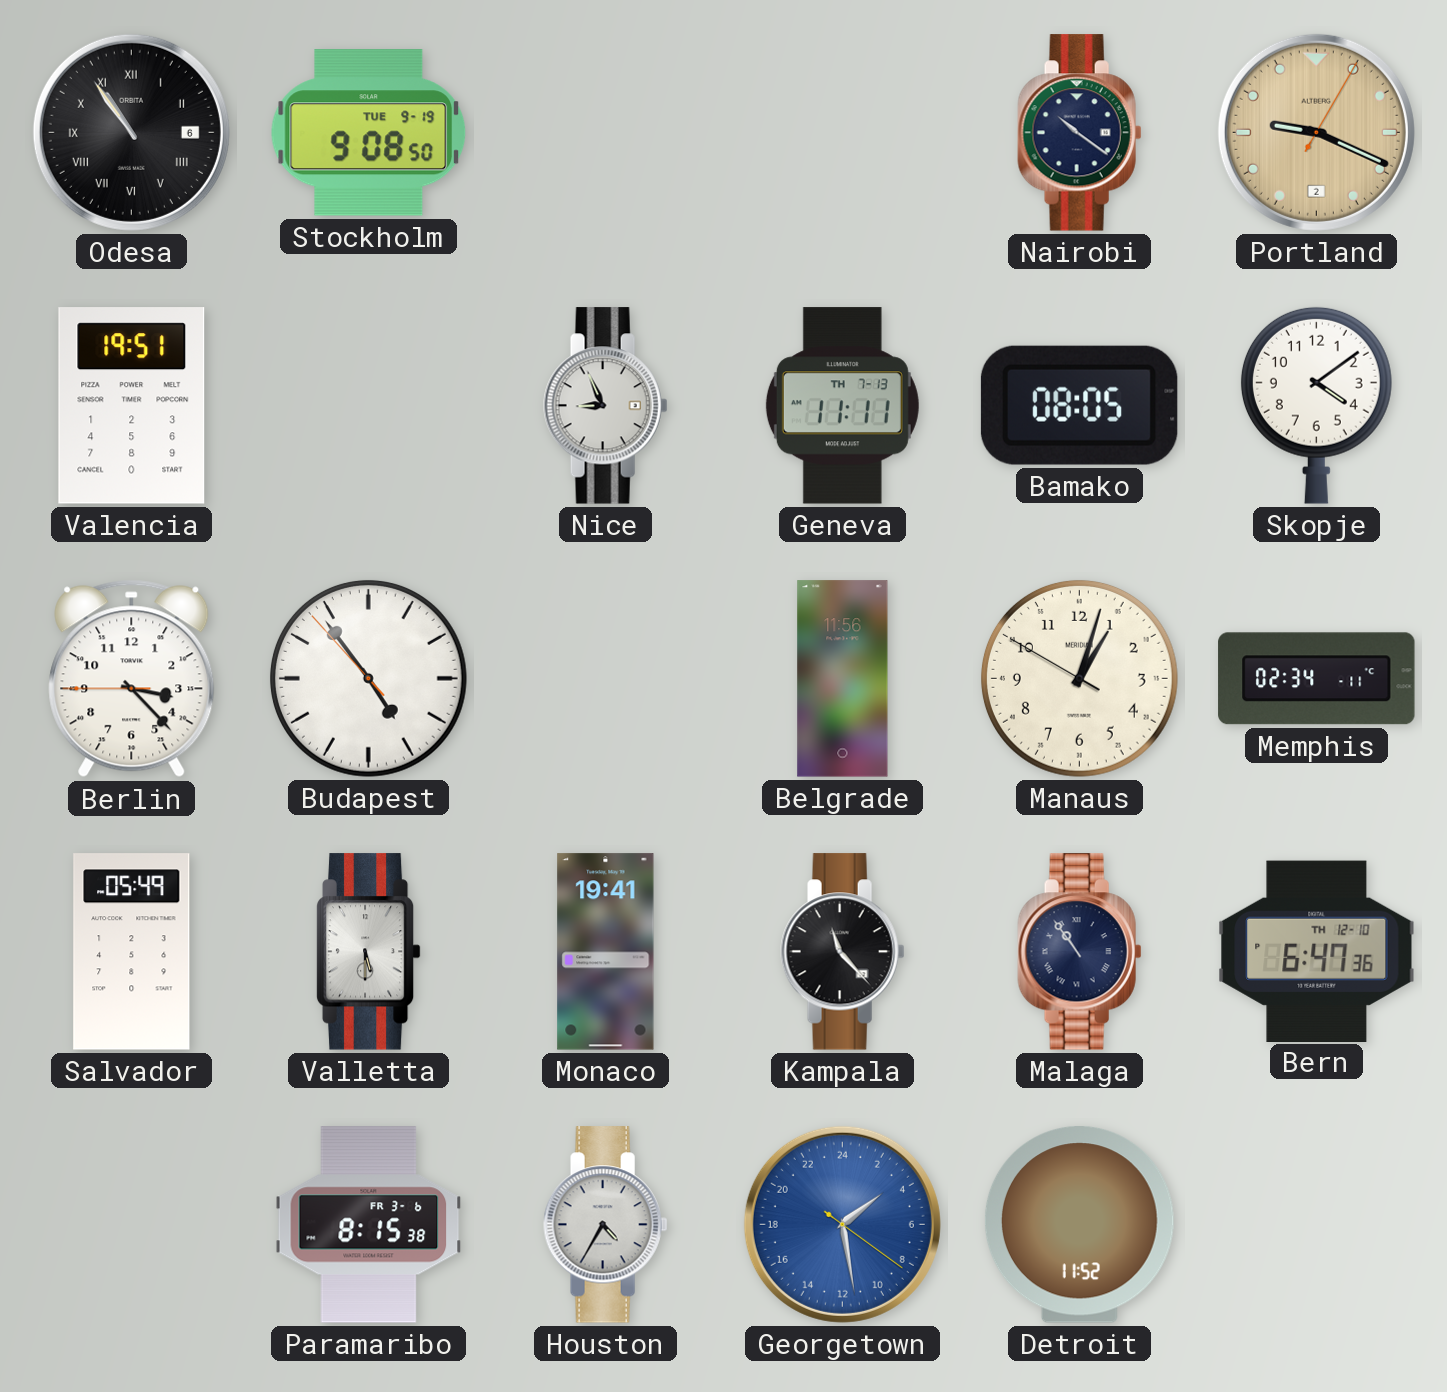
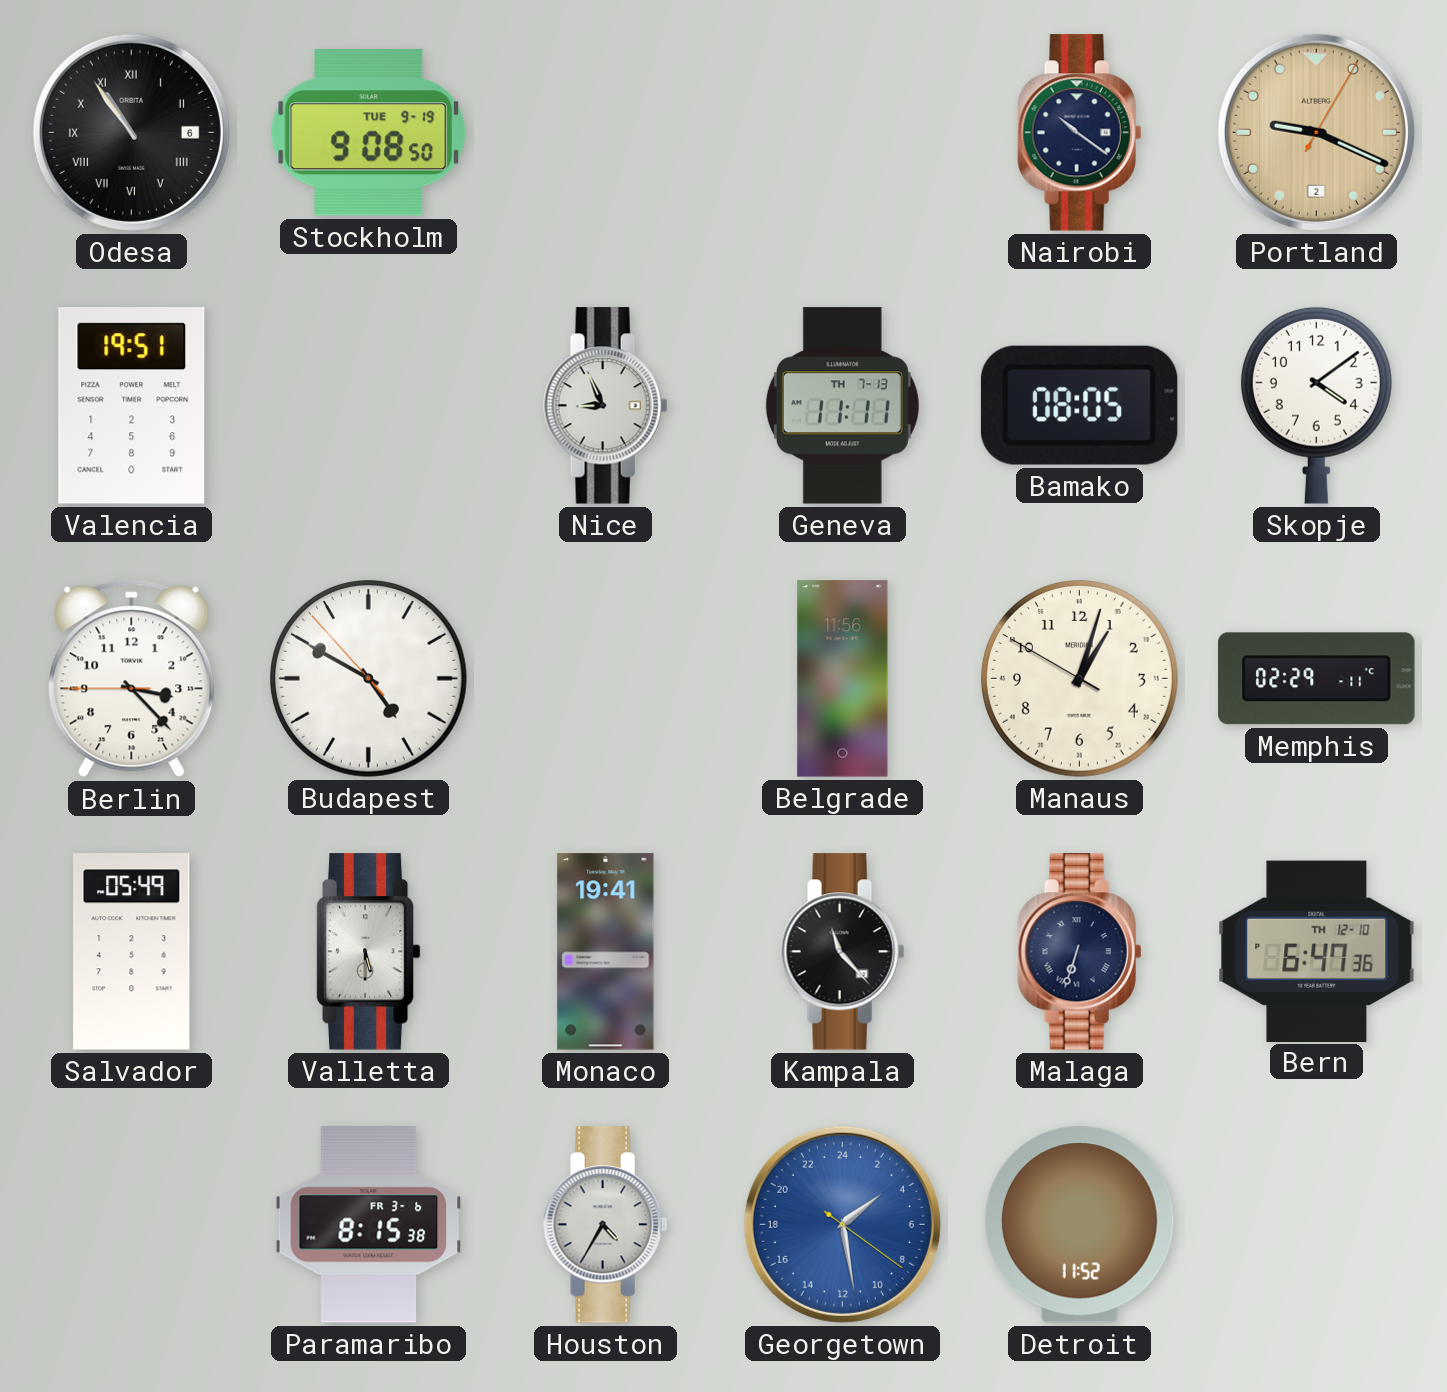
Budapest: 4:53 -> 4:49 (368, 678)
Memphis: 02:34 -> 02:29 (1317, 679)
Malaga: 10:54 -> 6:33 (1080, 952)
